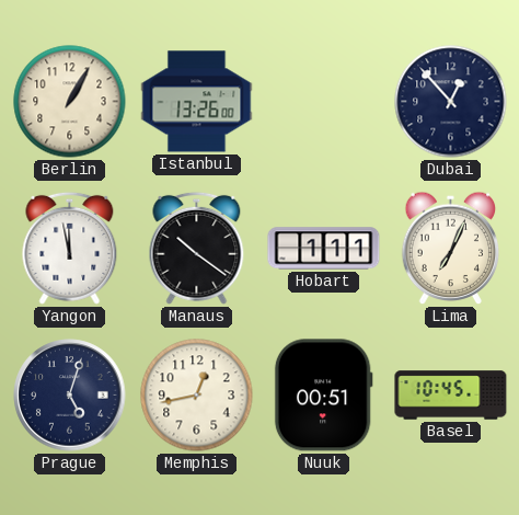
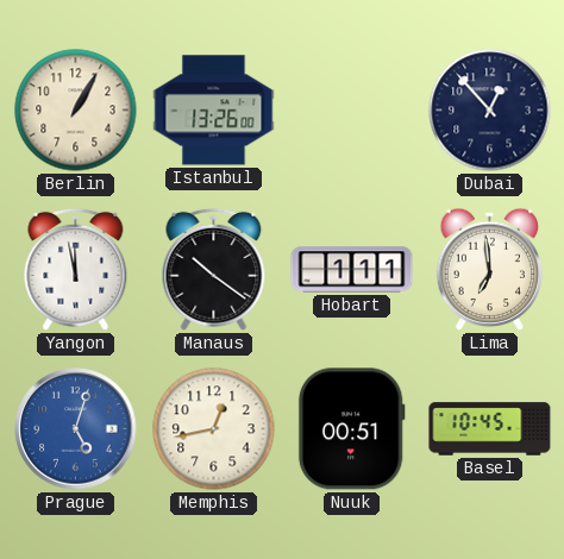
Lima: 7:04 -> 6:59 (490, 270)
Prague dial: navy -> blue (76, 429)
